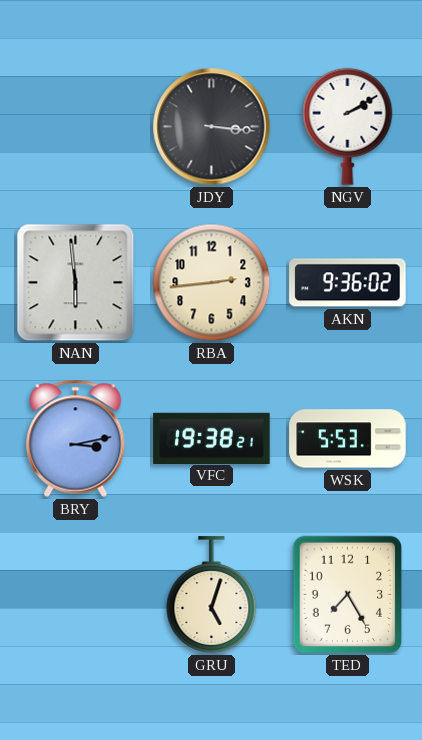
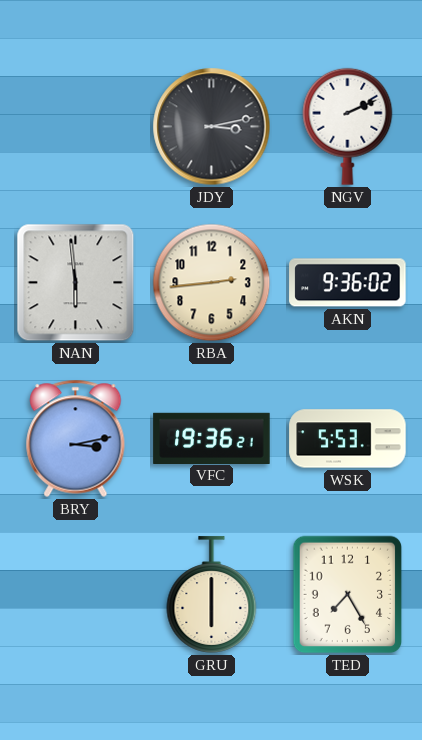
JDY: 3:16 -> 3:13 (212, 127)
NGV: 2:10 -> 2:11 (348, 126)
VFC: 19:38 -> 19:36 (212, 438)
GRU: 5:03 -> 6:00 (212, 595)
